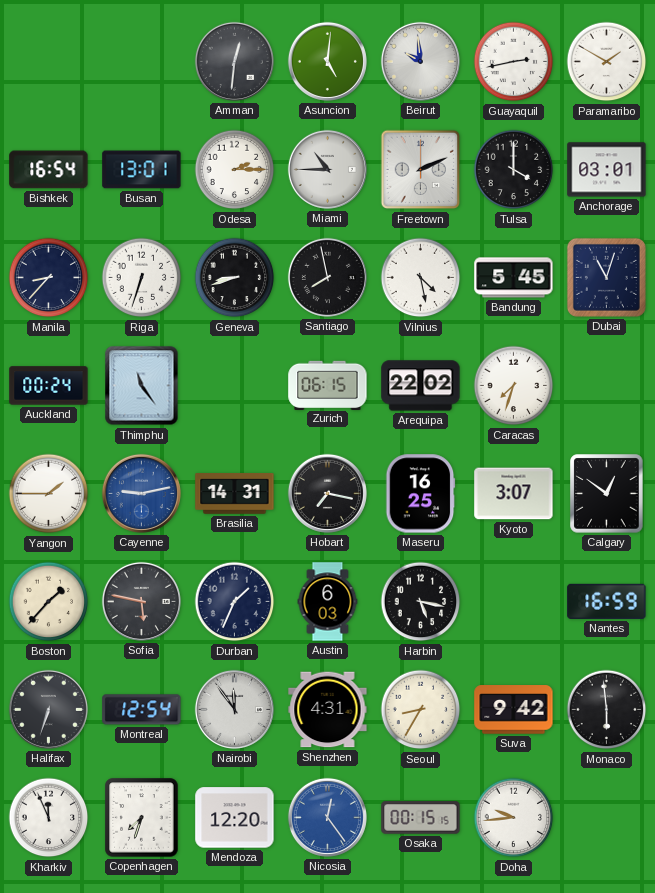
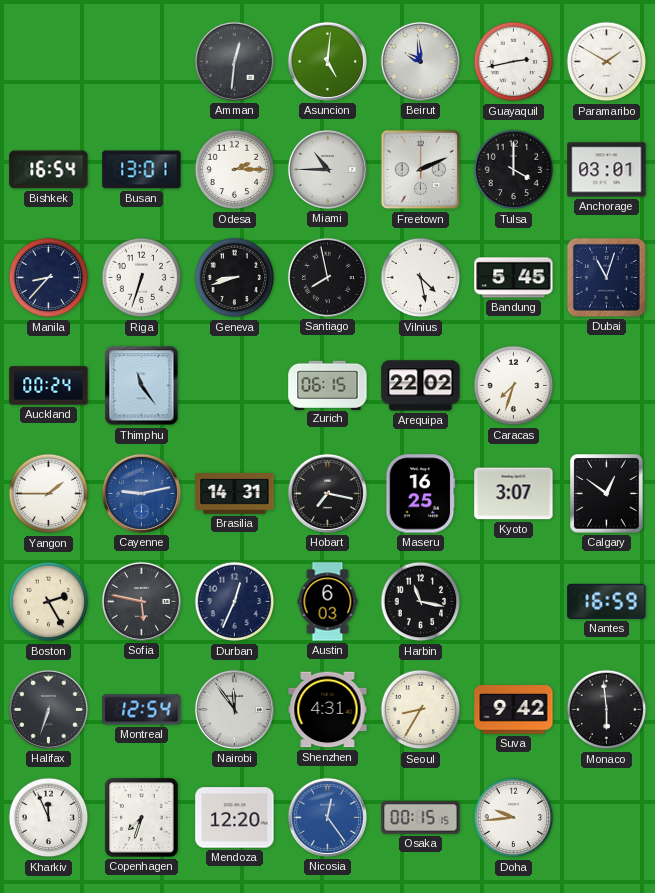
Boston: 1:37 -> 2:25 (49, 602)
Durban: 1:34 -> 12:34 (235, 602)
Harbin: 5:17 -> 11:17 (421, 602)
